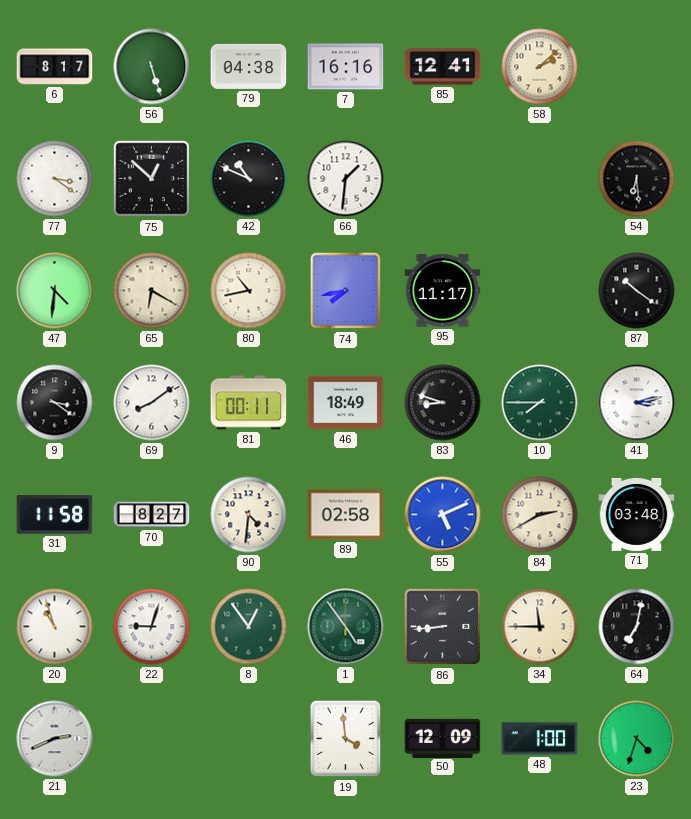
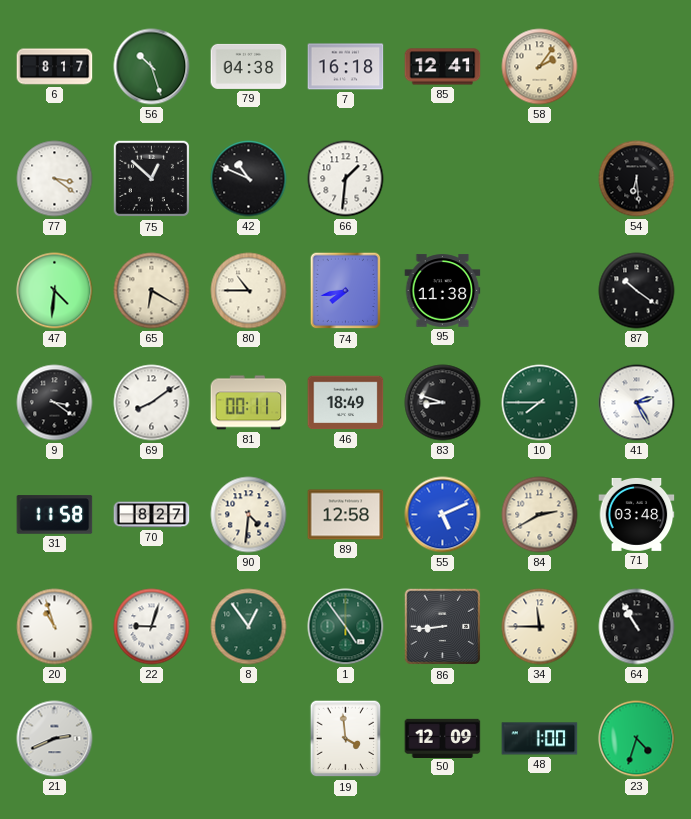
56: 5:27 -> 10:27 (152, 67)
7: 16:16 -> 16:18 (346, 67)
58: 2:08 -> 2:06 (540, 67)
80: 10:43 -> 10:45 (249, 291)
95: 11:17 -> 11:38 (443, 291)
41: 3:13 -> 2:25 (637, 403)
89: 02:58 -> 12:58 (346, 515)
64: 7:02 -> 10:55 (637, 627)
